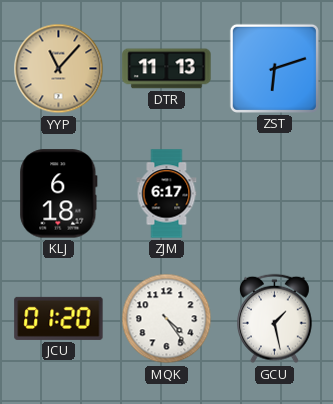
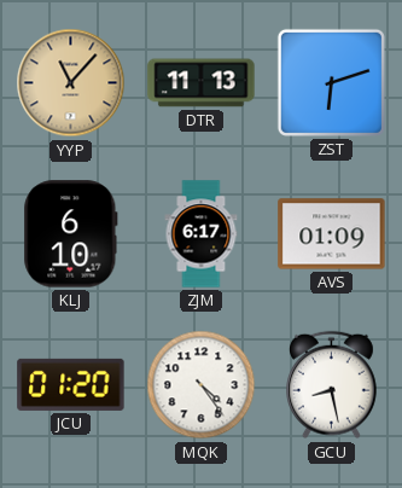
KLJ: 6:18 -> 6:10 (71, 234)
AVS: none -> 01:09 (332, 234)
GCU: 1:28 -> 8:28 (332, 385)
